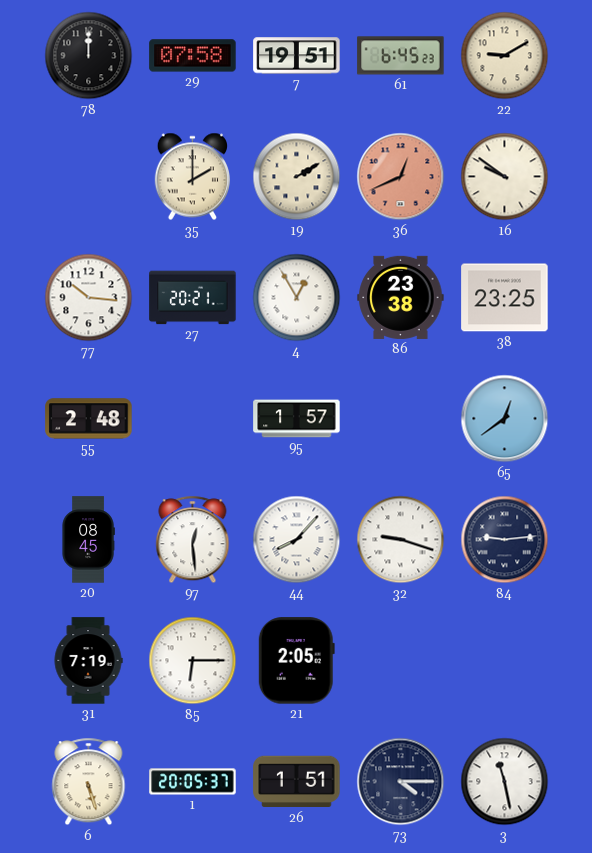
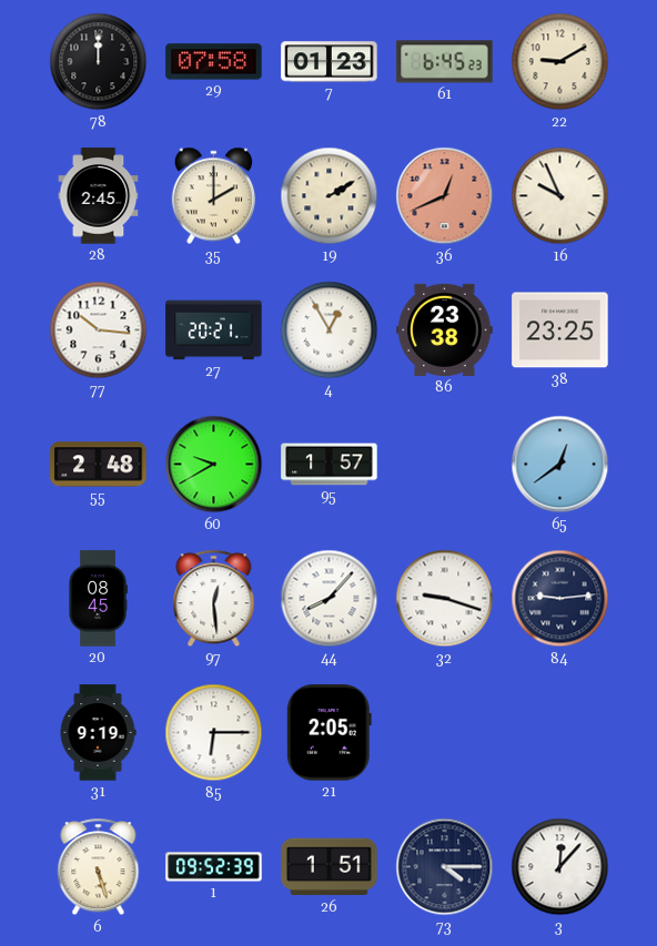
7: 19:51 -> 01:23 (330, 62)
28: none -> 2:45 (99, 196)
16: 9:51 -> 9:56 (560, 196)
60: none -> 9:40 (214, 465)
31: 7:19 -> 9:19 (98, 733)
1: 20:05 -> 09:52 (214, 867)
3: 11:28 -> 12:07 (560, 867)
